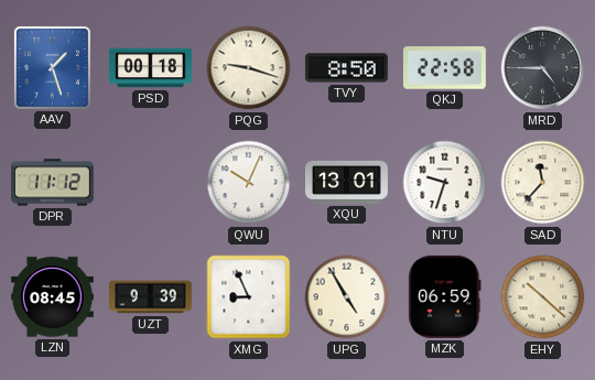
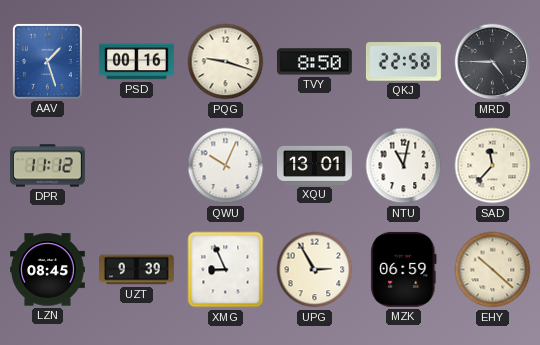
PSD: 00:18 -> 00:16 (136, 62)
NTU: 9:33 -> 11:02 (404, 166)
UPG: 4:55 -> 2:55 (315, 270)
